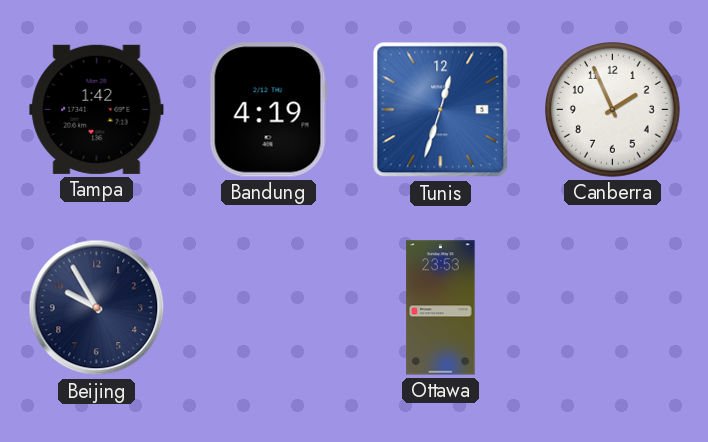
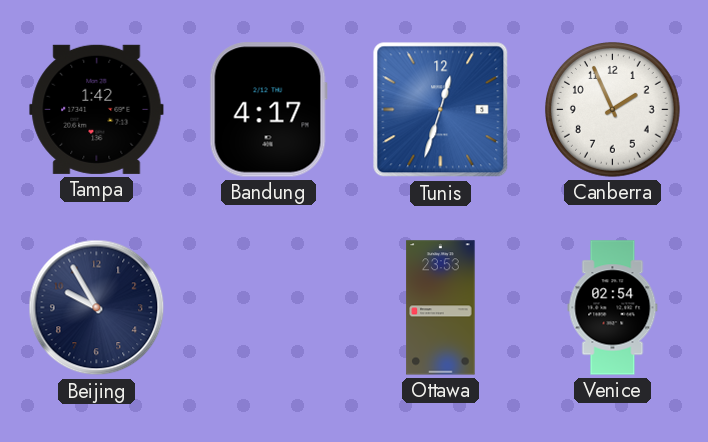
Bandung: 4:19 -> 4:17 (268, 110)
Venice: none -> 02:54 (613, 308)
